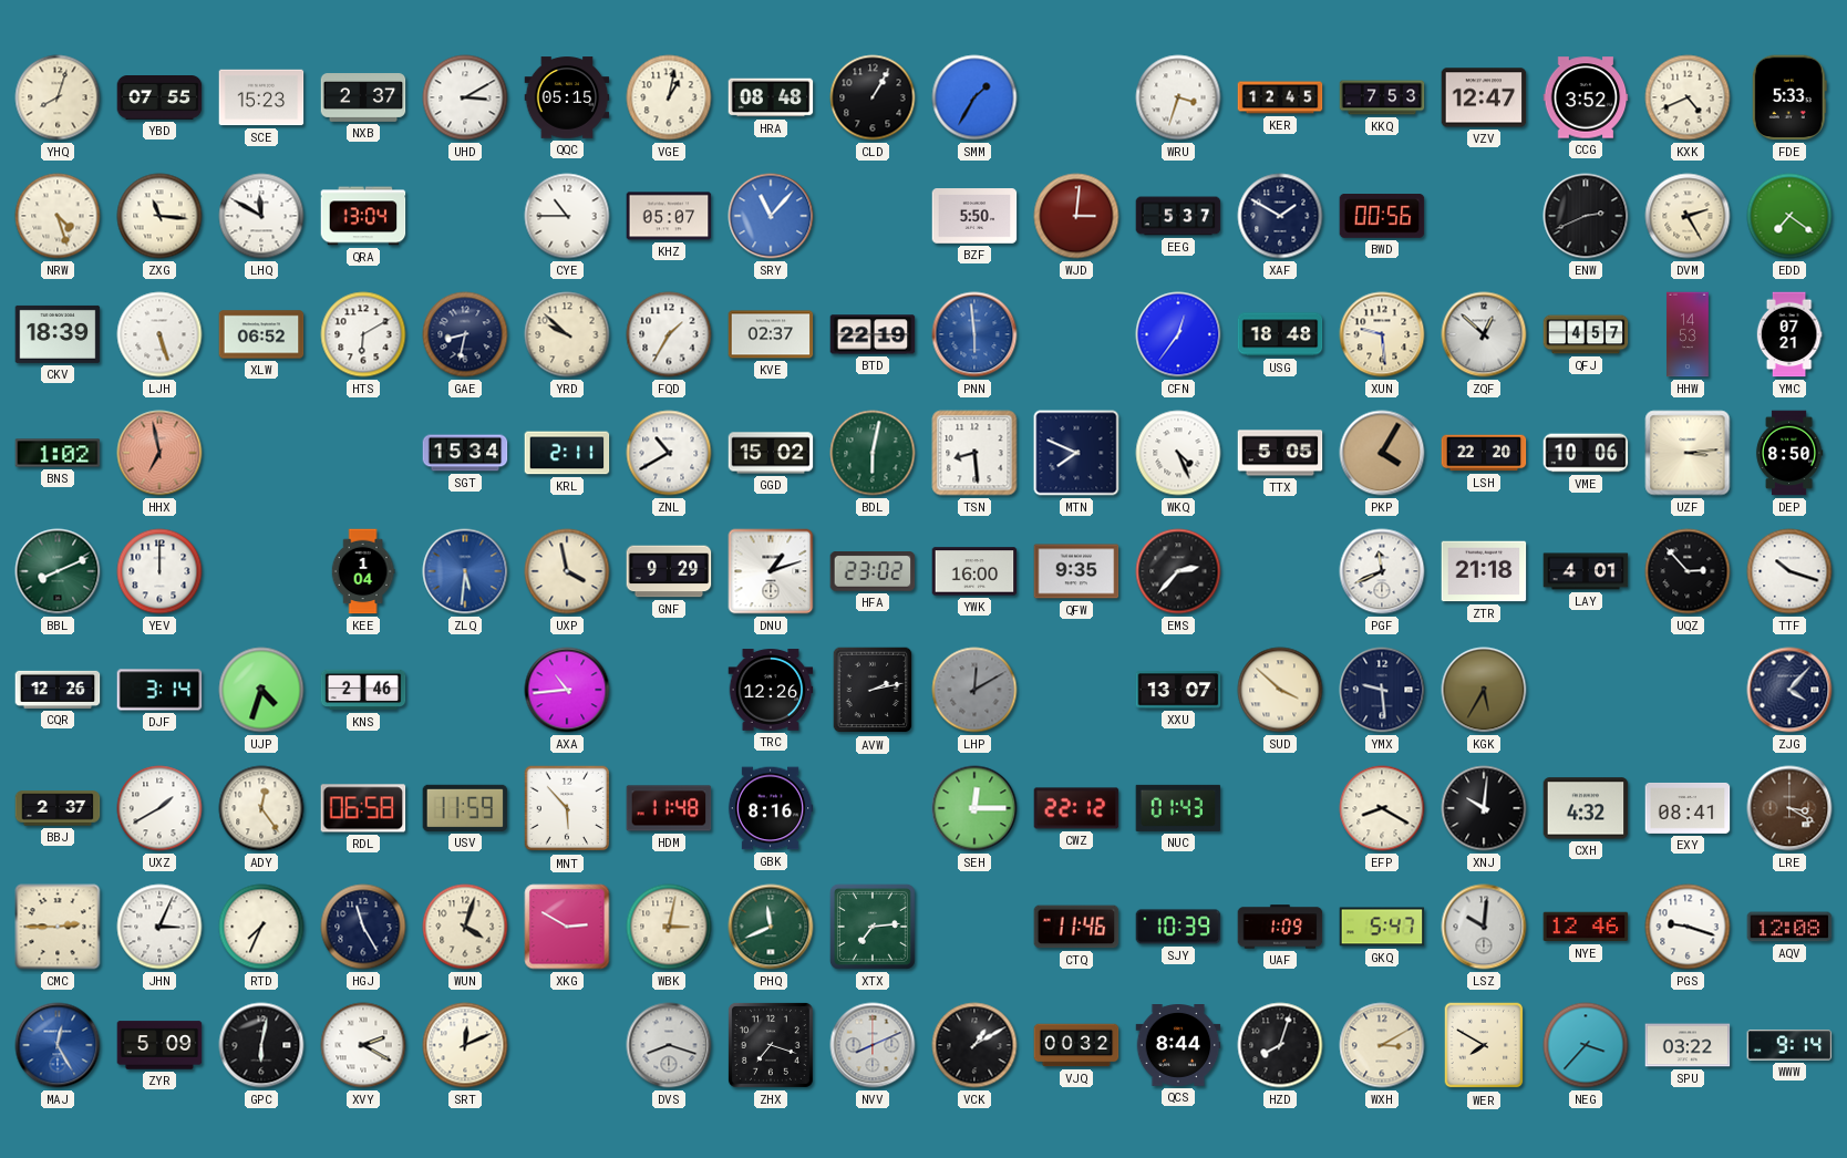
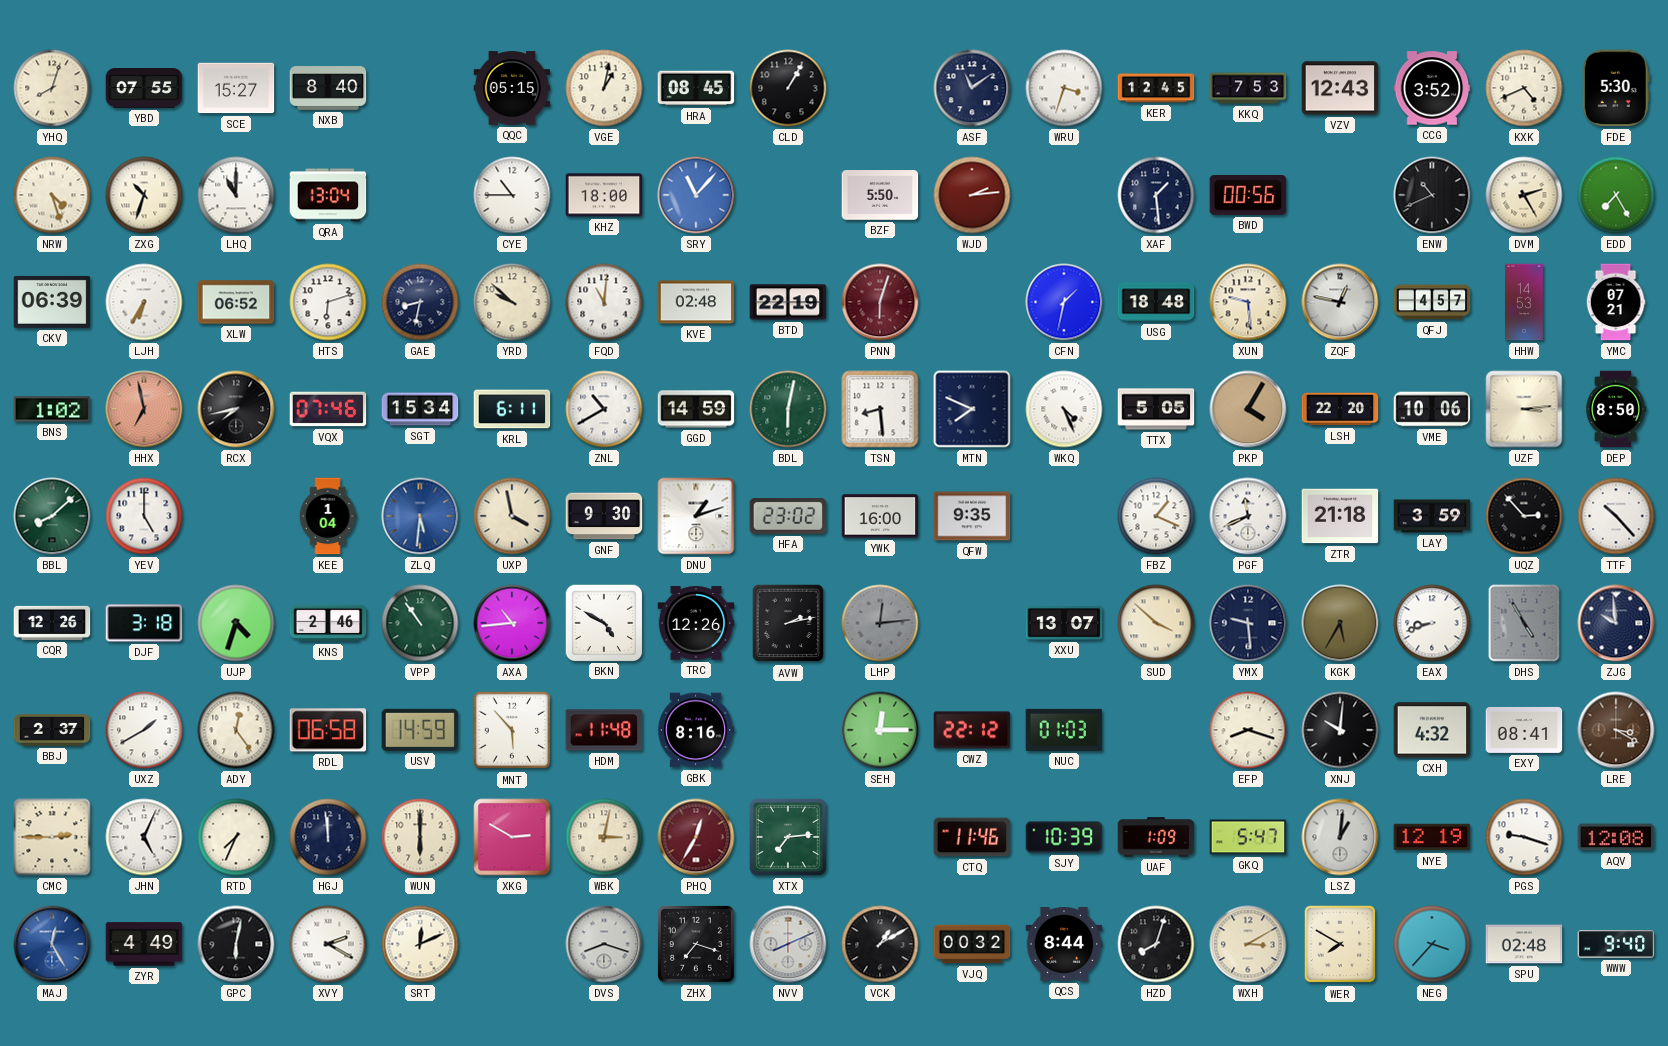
SCE: 15:23 -> 15:27 (236, 88)
NXB: 2:37 -> 8:40 (328, 88)
UHD: 3:10 -> none (465, 97)
HRA: 08:48 -> 08:45 (696, 88)
SMM: 1:35 -> none (974, 97)
ASF: none -> 11:09 (972, 88)
VZV: 12:47 -> 12:43 (1340, 88)
FDE: 5:33 -> 5:30 (1616, 88)
ZXG: 11:16 -> 10:33 (144, 195)
LHQ: 11:50 -> 11:00 (236, 195)
KHZ: 05:07 -> 18:00 (604, 195)
WJD: 3:01 -> 2:14 (972, 195)
EEG: 5:37 -> none (1178, 216)
XAF: 1:50 -> 1:29 (1156, 195)
ENW: 2:41 -> 10:41 (1432, 195)
EDD: 7:21 -> 7:25 (1616, 195)
CKV: 18:39 -> 06:39 (52, 302)
LJH: 5:27 -> 6:35 (144, 302)
HTS: 6:10 -> 6:12 (328, 302)
FQD: 1:35 -> 11:01 (604, 302)
KVE: 02:37 -> 02:48 (696, 302)
PNN: 5:59 -> 6:03 (880, 302)
PNN dial: blue -> burgundy (880, 302)
CFN: 12:36 -> 1:32 (1064, 302)
ZQF: 12:52 -> 12:47 (1340, 302)
RCX: none -> 7:43 (236, 409)
VQX: none -> 07:46 (328, 409)
KRL: 2:11 -> 6:11 (512, 409)
GGD: 15:02 -> 14:59 (696, 409)
BBL: 8:11 -> 8:08 (52, 516)
YEV: 12:00 -> 5:00 (144, 516)
GNF: 9:29 -> 9:30 (604, 516)
EMS: 2:37 -> none (1178, 571)
FBZ: none -> 1:19 (1156, 516)
LAY: 4:01 -> 3:59 (1432, 516)
TTF: 10:18 -> 10:23 (1616, 516)
DJF: 3:14 -> 3:18 (144, 623)
VPP: none -> 10:54 (420, 623)
BKN: none -> 4:50 (603, 622)
LHP: 12:10 -> 12:14 (880, 623)
EAX: none -> 8:42 (1432, 623)
DHS: none -> 4:55 (1524, 623)
ZJG: 4:07 -> 9:59 (1616, 623)
USV: 11:59 -> 14:59 (420, 730)
NUC: 01:43 -> 01:03 (1064, 730)
EFP: 8:20 -> 8:18 (1248, 730)
JHN: 3:04 -> 5:04 (144, 837)
HGJ: 11:25 -> 11:59 (328, 837)
WUN: 4:03 -> 6:00 (420, 837)
PHQ: 11:41 -> 12:35 (696, 837)
PHQ dial: green -> burgundy (696, 837)
LSZ: 10:01 -> 1:01 (1340, 837)
NYE: 12:46 -> 12:19 (1432, 837)
ZYR: 5:09 -> 4:49 (144, 944)
SPU: 03:22 -> 02:48 (1524, 944)
WWW: 9:14 -> 9:40 (1616, 944)
